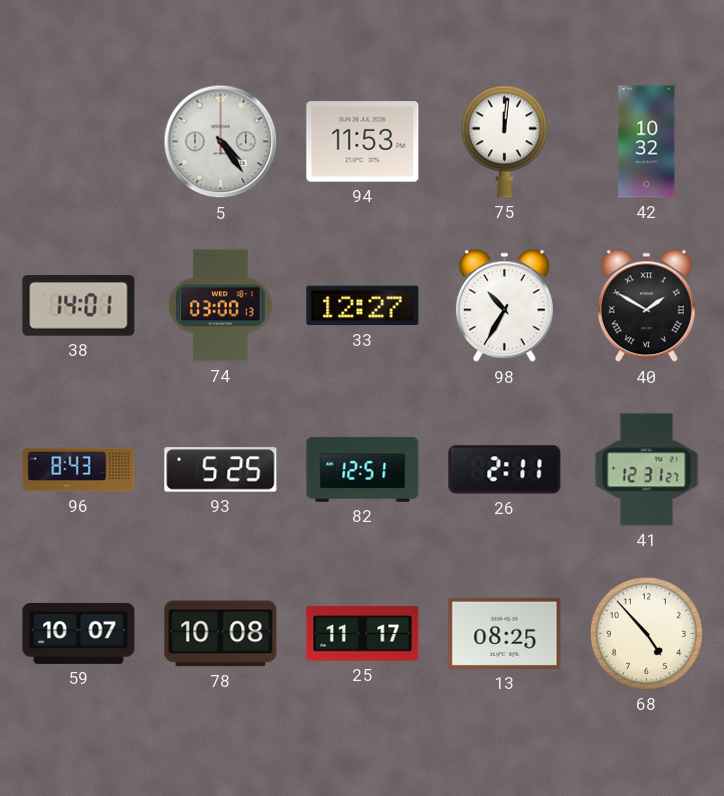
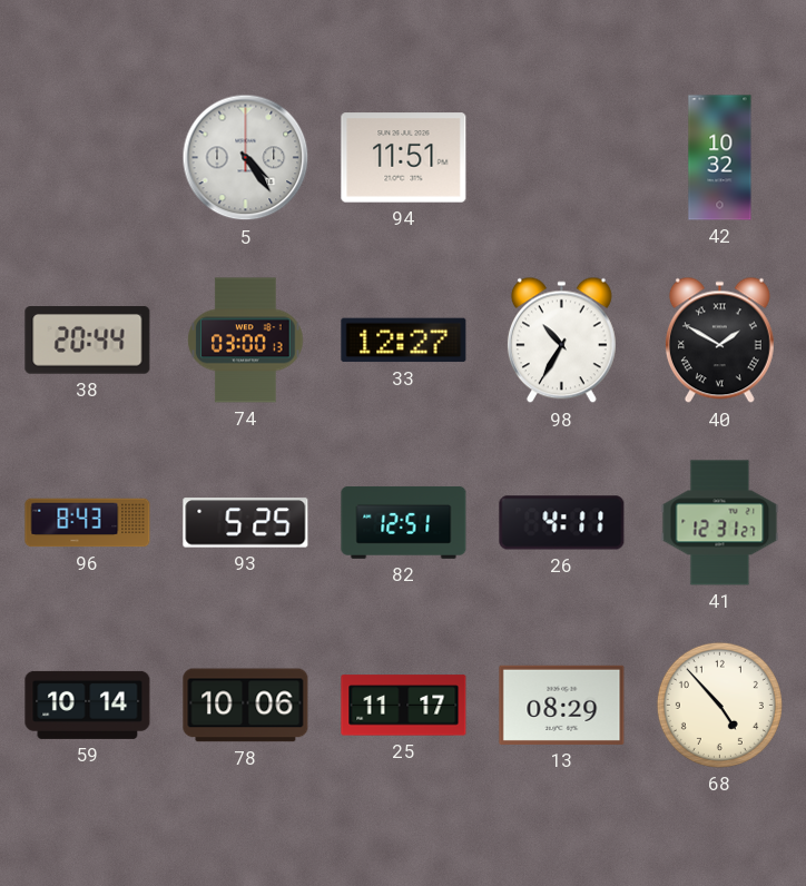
94: 11:53 -> 11:51 (404, 158)
75: 12:01 -> none (504, 141)
38: 14:01 -> 20:44 (88, 341)
26: 2:11 -> 4:11 (562, 523)
59: 10:07 -> 10:14 (88, 705)
78: 10:08 -> 10:06 (246, 706)
13: 08:25 -> 08:29 (562, 705)
